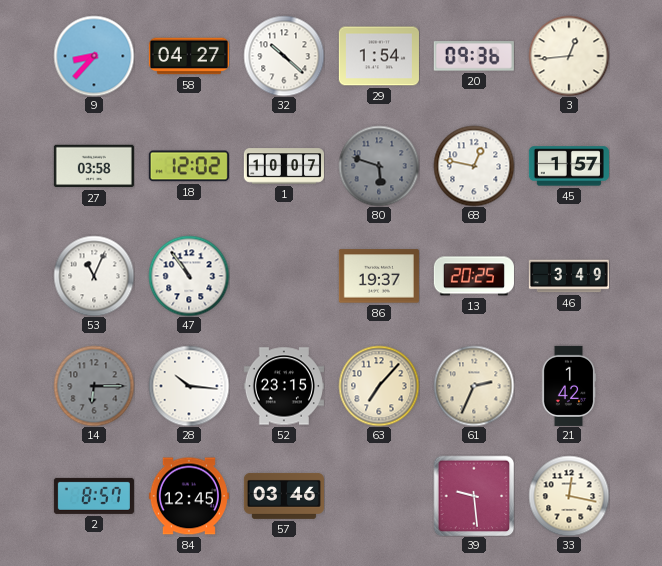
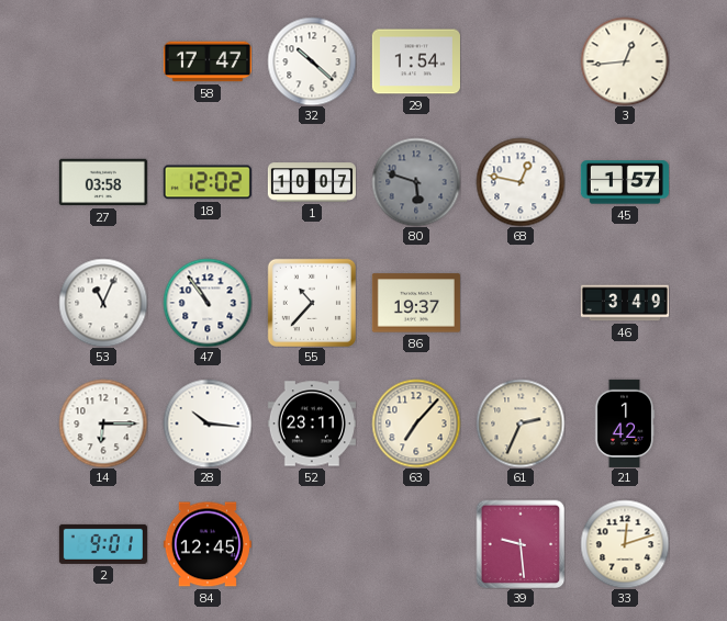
9: 8:37 -> none (94, 56)
58: 04:27 -> 17:47 (208, 61)
20: 09:36 -> none (474, 56)
55: none -> 10:37 (312, 303)
13: 20:25 -> none (474, 276)
14 dial: grey -> white (103, 424)
52: 23:15 -> 23:11 (312, 424)
2: 8:57 -> 9:01 (103, 544)
57: 03:46 -> none (284, 496)
33: 12:17 -> 12:12 (625, 544)
